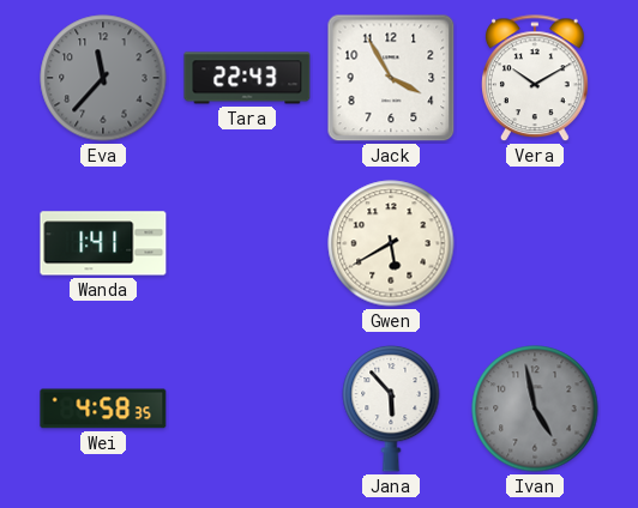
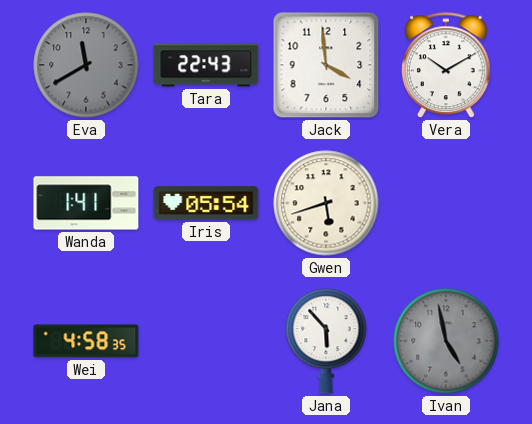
Eva: 11:37 -> 11:40 (86, 65)
Jack: 3:55 -> 3:59 (326, 65)
Iris: none -> 05:54 (206, 203)
Gwen: 5:40 -> 5:42 (326, 203)
